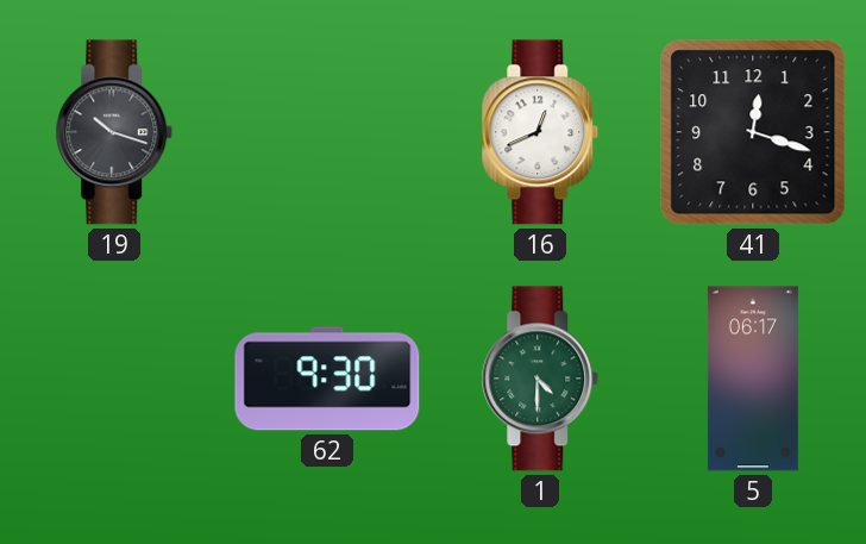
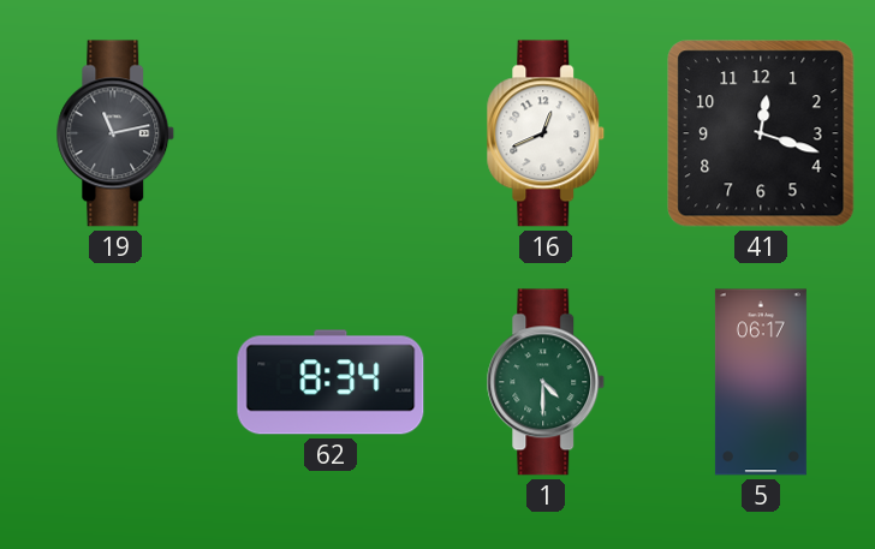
19: 10:18 -> 11:13 (115, 133)
62: 9:30 -> 8:34 (331, 382)
